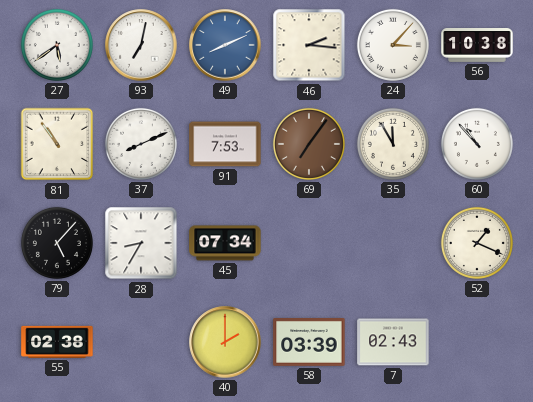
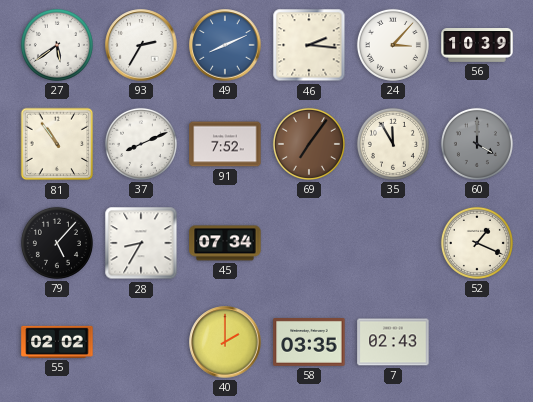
93: 7:02 -> 2:35 (141, 45)
56: 10:38 -> 10:39 (477, 46)
91: 7:53 -> 7:52 (225, 144)
60: 10:53 -> 4:00 (477, 144)
60 dial: white -> grey (477, 144)
55: 02:38 -> 02:02 (57, 342)
58: 03:39 -> 03:35 (309, 343)
